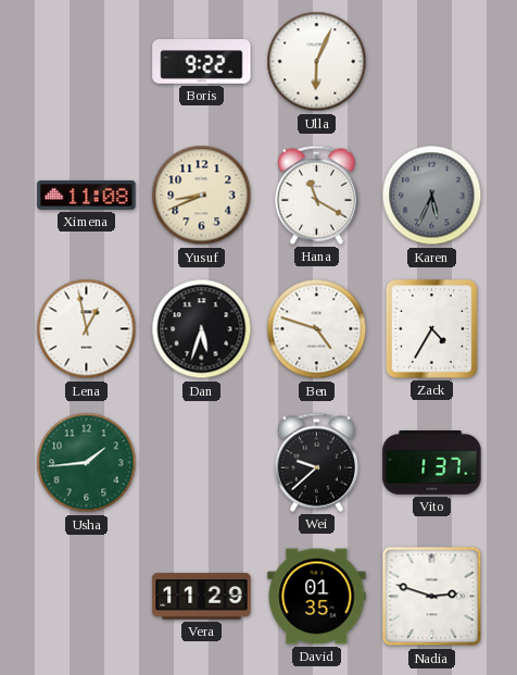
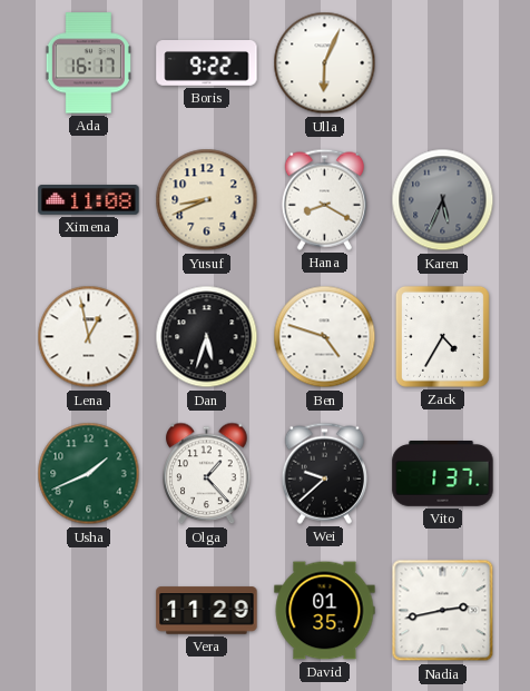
Ada: none -> 16:17 (88, 63)
Hana: 11:20 -> 8:20 (324, 199)
Usha: 1:44 -> 1:41 (89, 474)
Olga: none -> 1:23 (207, 474)
Nadia: 2:48 -> 2:43 (443, 611)
